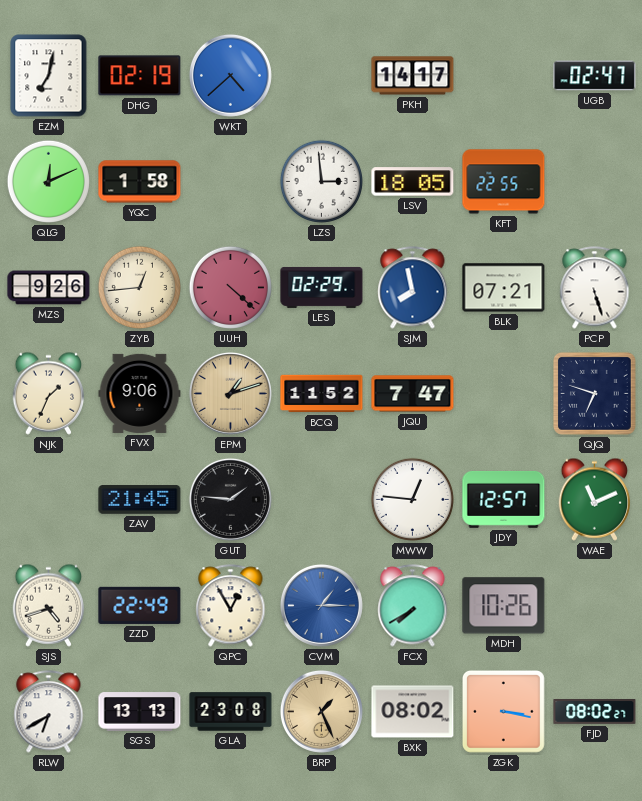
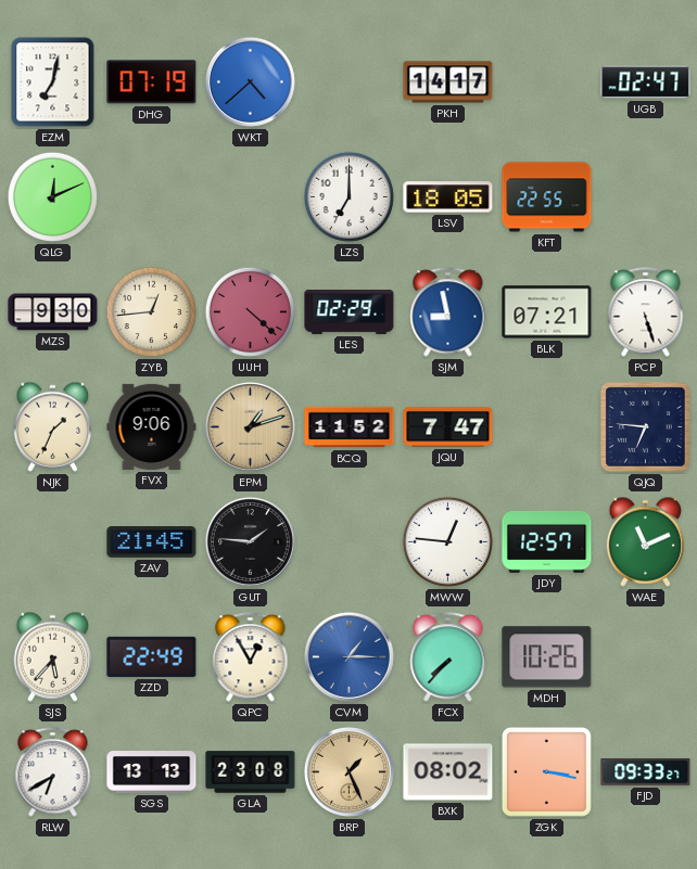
DHG: 02:19 -> 07:19 (152, 82)
YQC: 1:58 -> none (140, 182)
LZS: 2:59 -> 7:00 (348, 196)
MZS: 9:26 -> 9:30 (53, 312)
SJM: 7:58 -> 8:58 (448, 312)
QJQ: 6:48 -> 6:46 (645, 426)
SJS: 4:42 -> 5:37 (53, 656)
FCX: 7:40 -> 7:37 (448, 657)
FJD: 08:02 -> 09:33 (646, 772)
